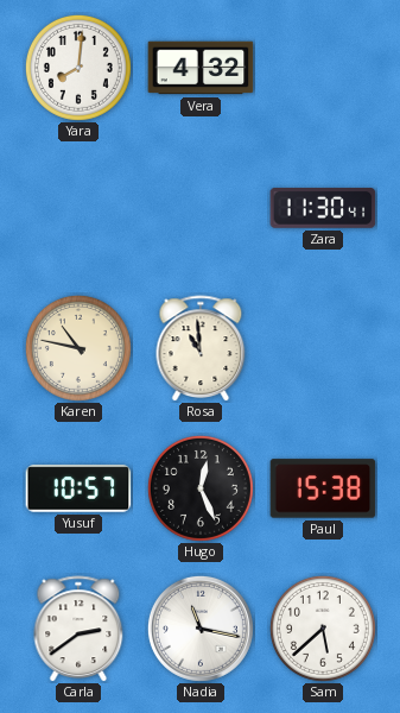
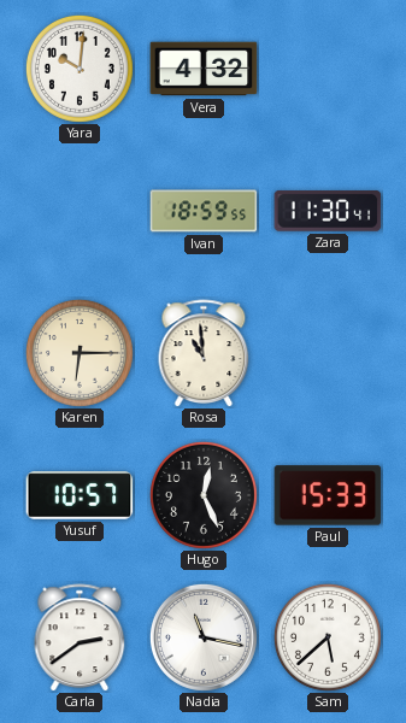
Yara: 8:01 -> 10:01 (80, 69)
Ivan: none -> 18:59 (204, 211)
Karen: 10:47 -> 6:15 (80, 353)
Paul: 15:38 -> 15:33 (328, 495)
